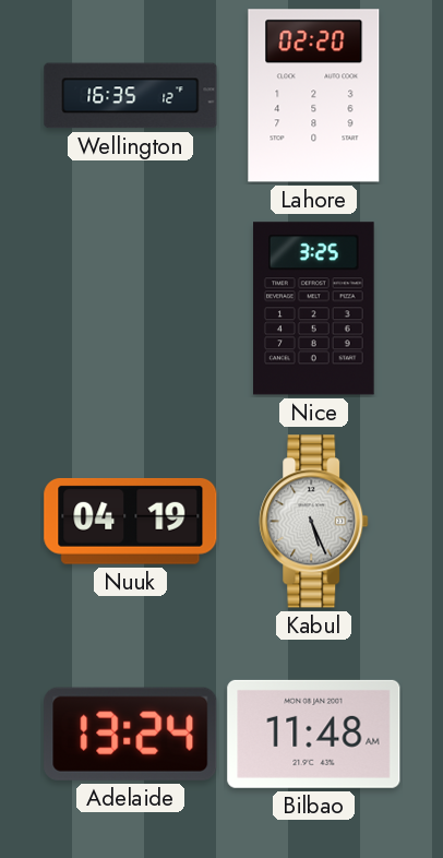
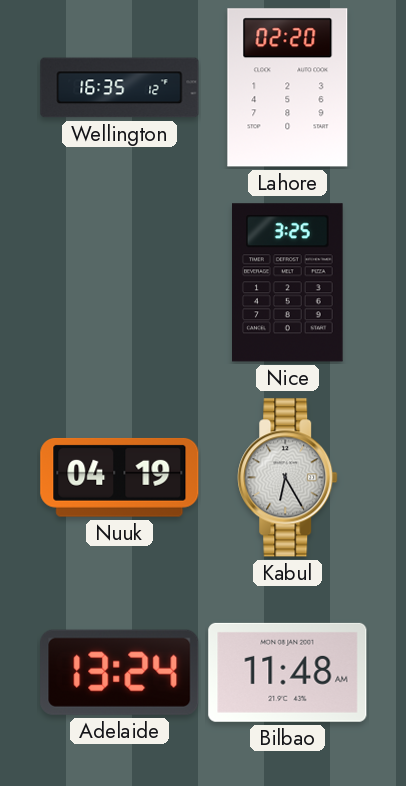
Kabul: 5:26 -> 6:25 (288, 478)
